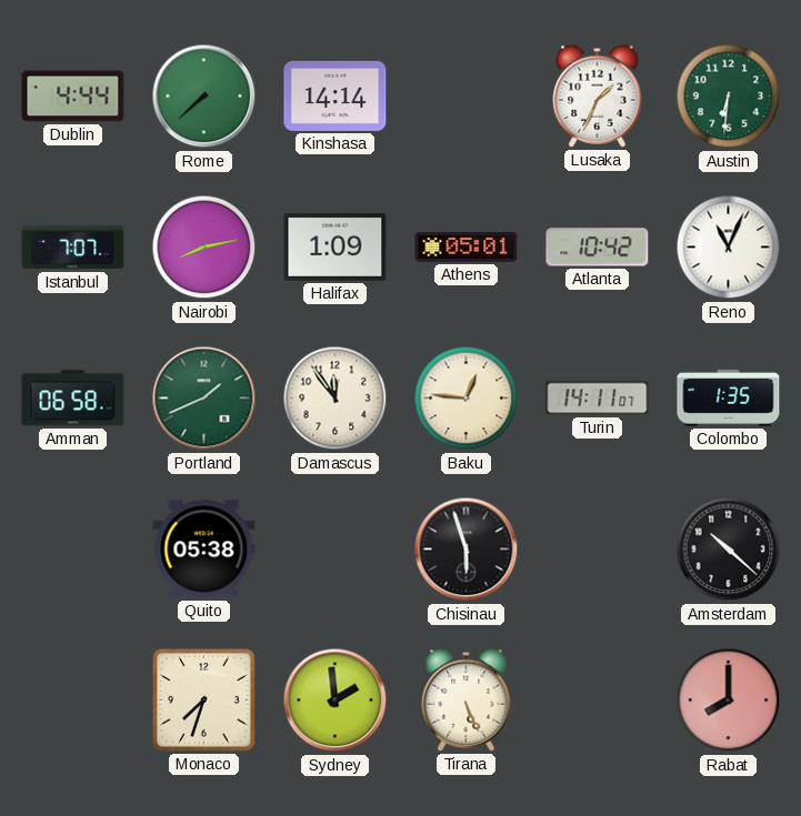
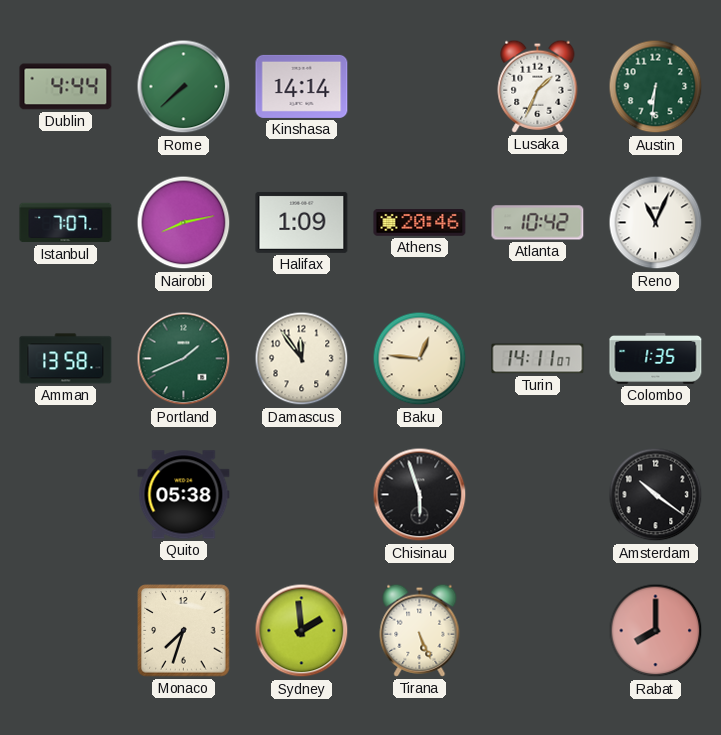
Athens: 05:01 -> 20:46 (420, 223)
Amman: 06:58 -> 13:58 (66, 359)
Amsterdam: 10:22 -> 10:21 (656, 495)
